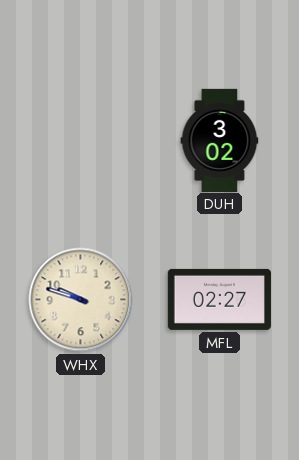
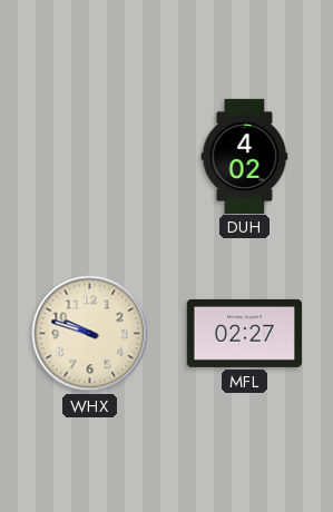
DUH: 3:02 -> 4:02 (245, 156)
